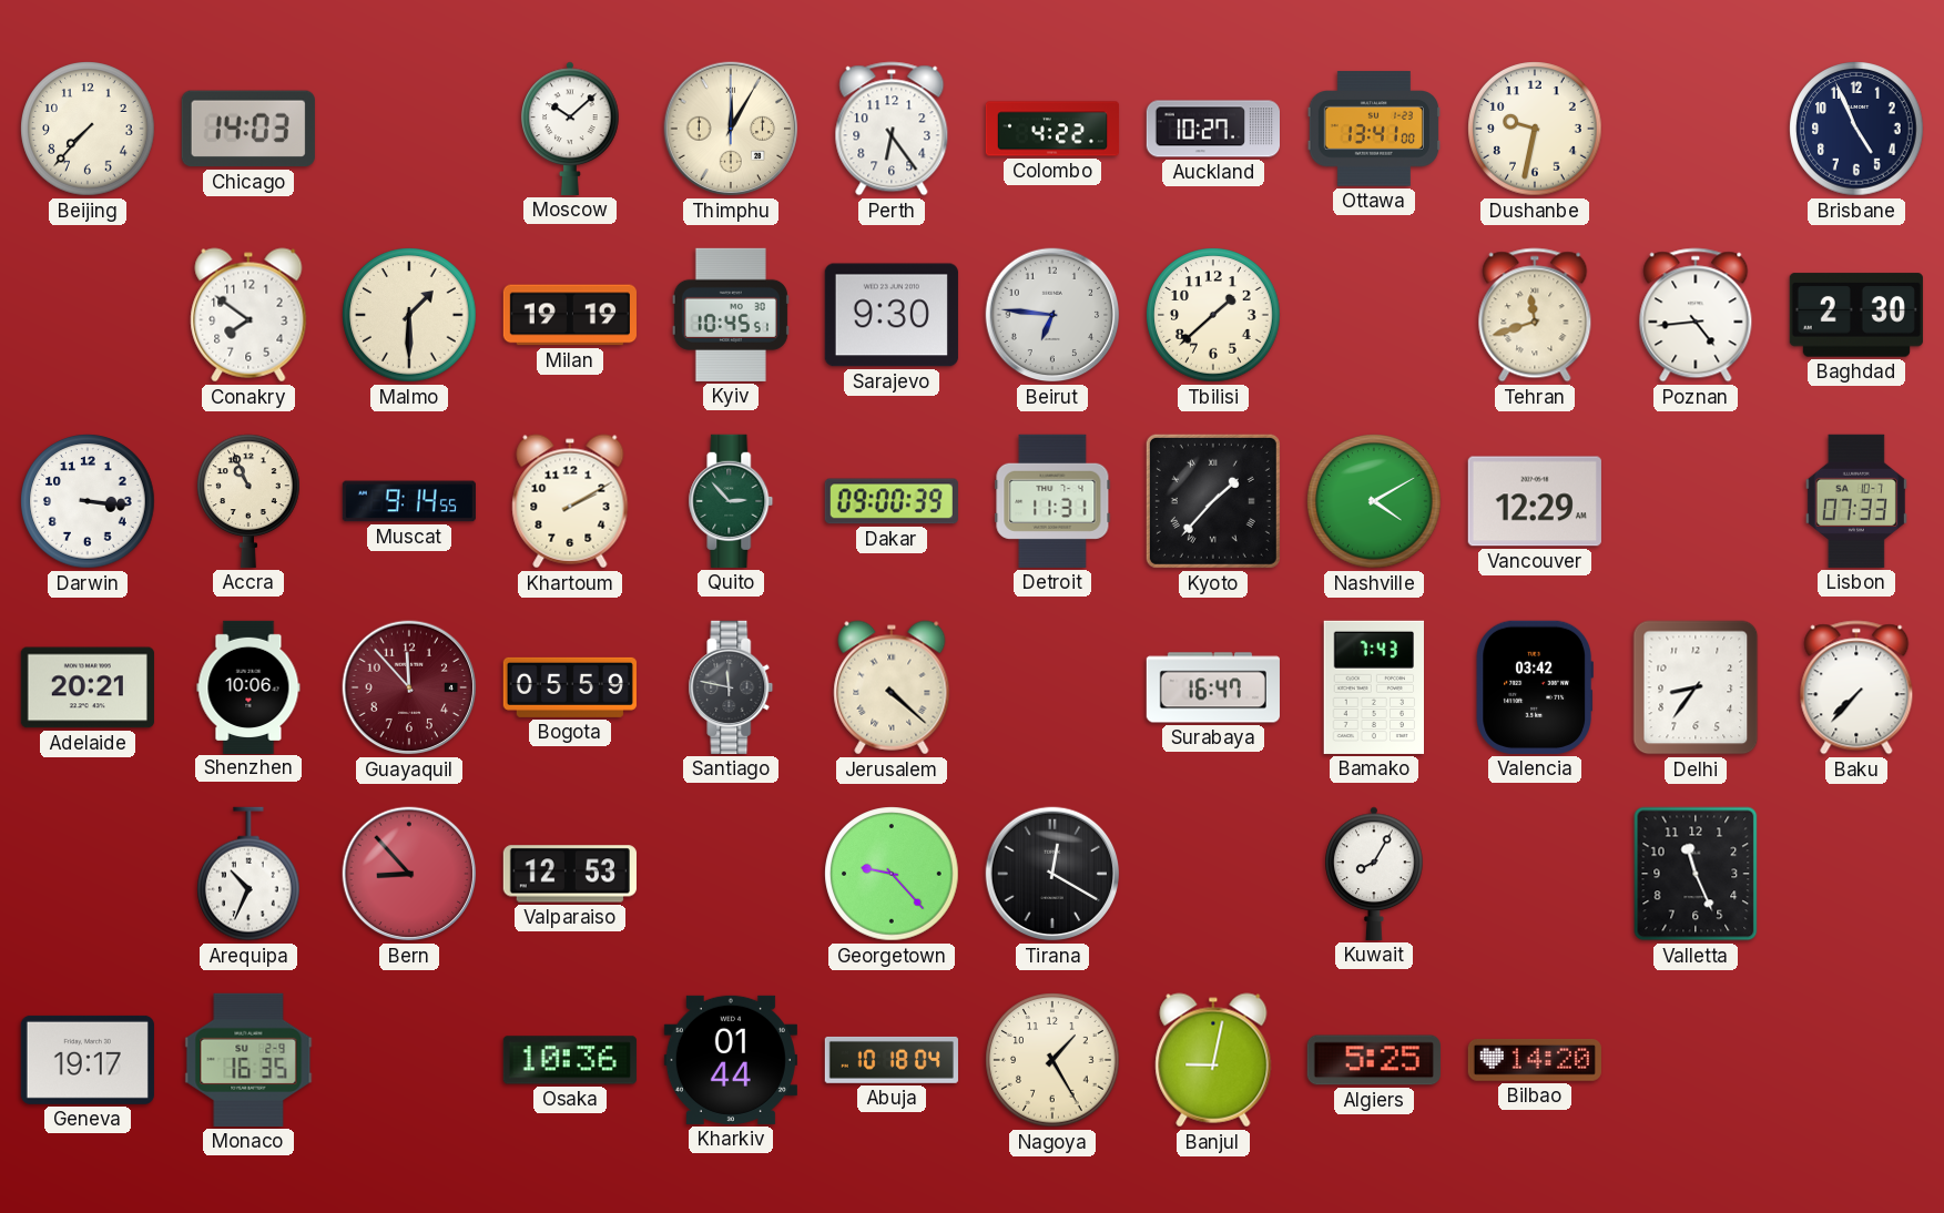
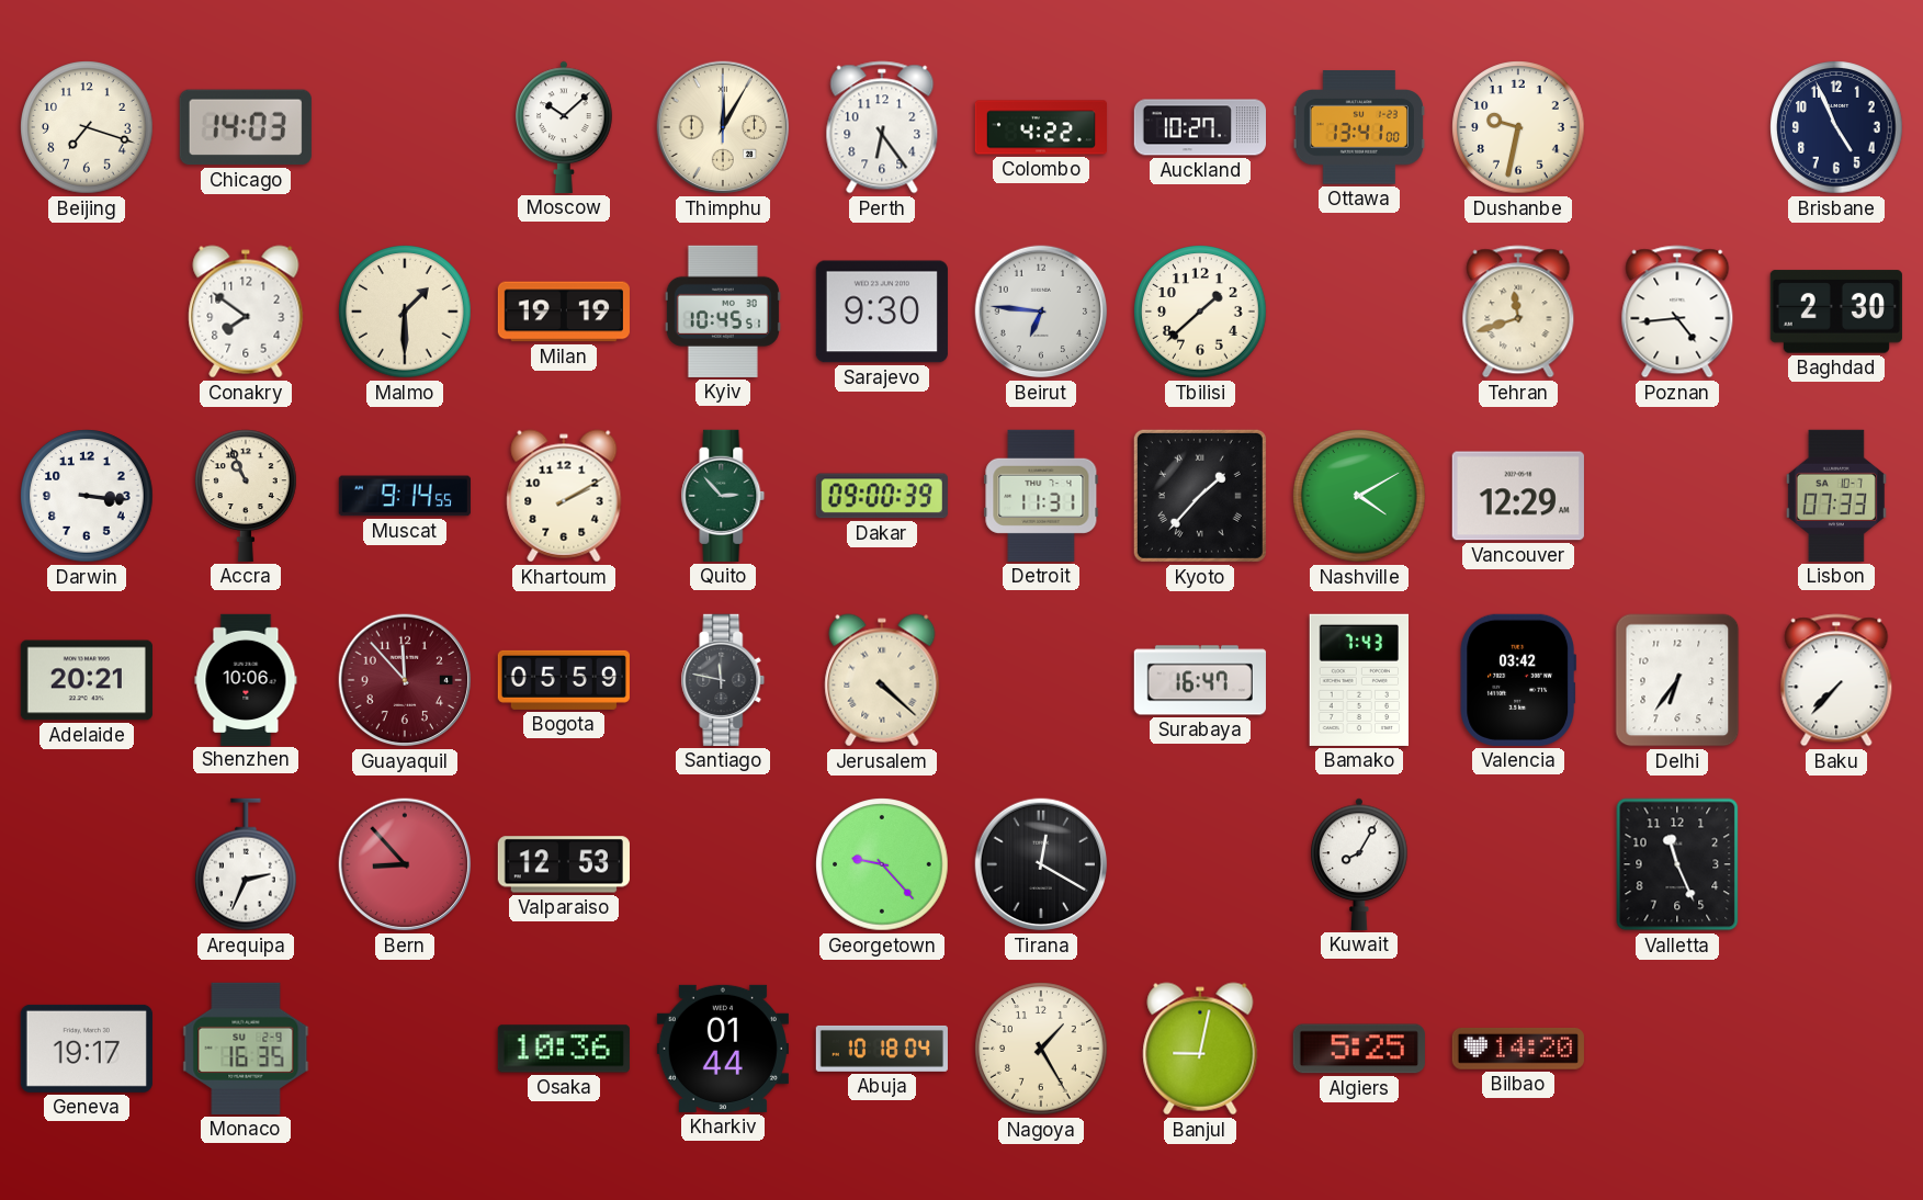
Beijing: 7:37 -> 7:18 (87, 127)
Delhi: 8:36 -> 6:36 (1677, 680)
Arequipa: 10:34 -> 2:34 (247, 864)
